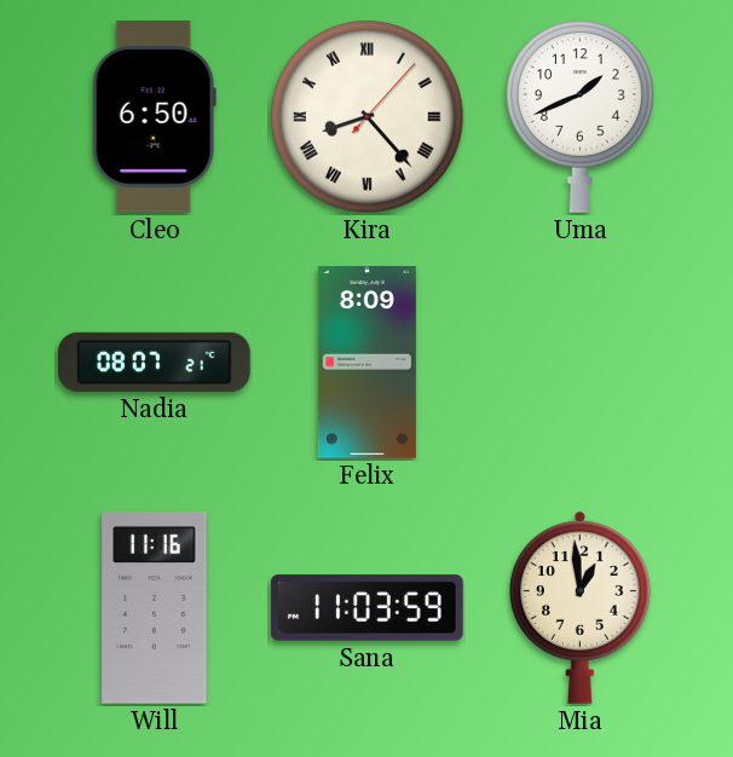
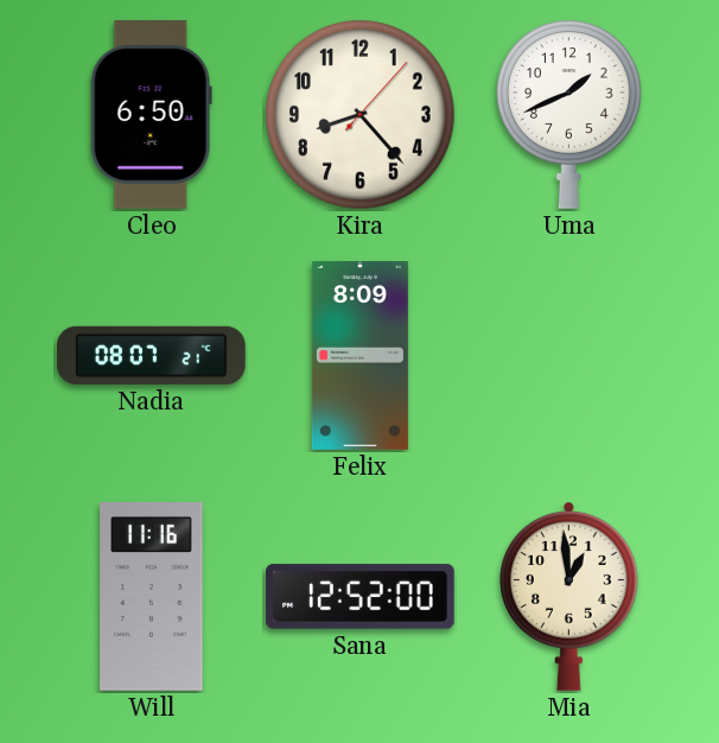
Kira numerals: Roman -> Arabic (361, 115)
Sana: 11:03 -> 12:52 (361, 597)
